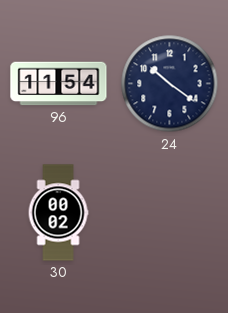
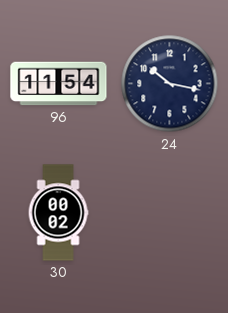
24: 10:21 -> 10:17 (170, 84)
